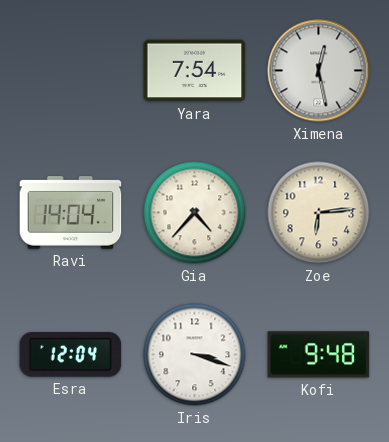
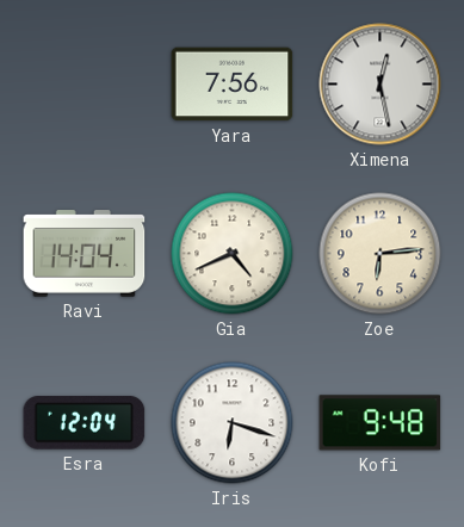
Yara: 7:54 -> 7:56 (233, 85)
Gia: 4:37 -> 4:41 (233, 254)
Iris: 3:18 -> 6:18 (233, 423)
